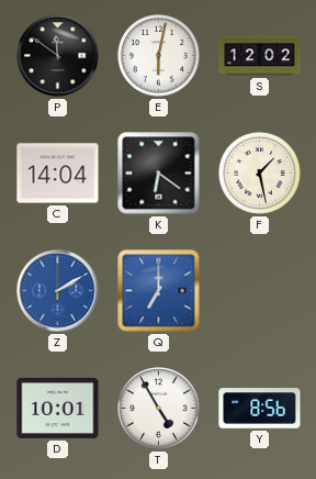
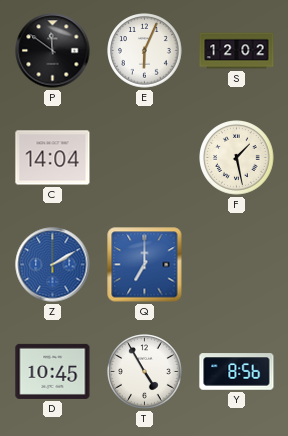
E: 6:02 -> 6:04 (145, 51)
K: 6:21 -> none (159, 174)
D: 10:01 -> 10:45 (53, 371)
